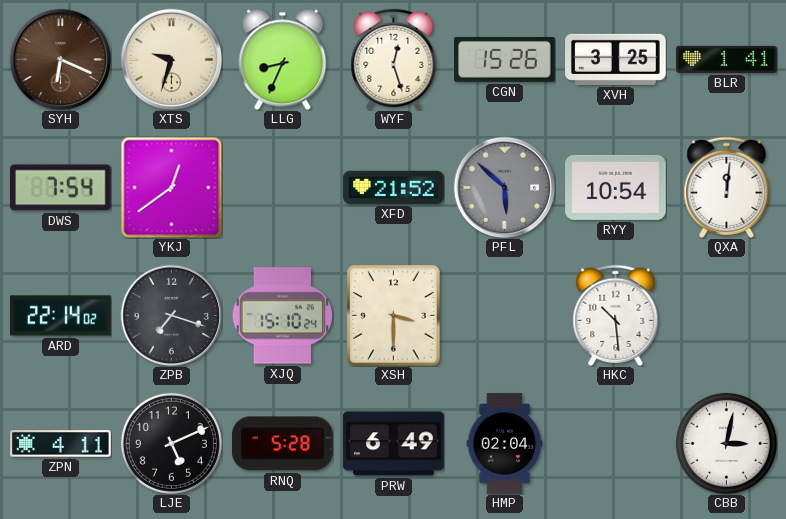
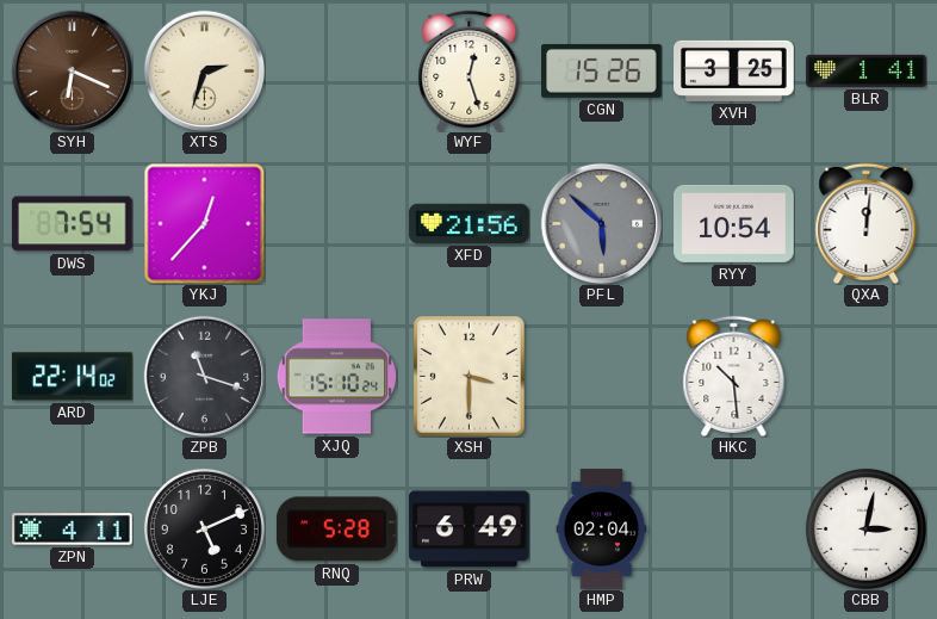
XTS: 9:33 -> 2:33 (204, 70)
LLG: 8:34 -> none (283, 59)
YKJ: 12:39 -> 12:37 (204, 223)
XFD: 21:52 -> 21:56 (470, 223)
ZPB: 7:18 -> 11:18 (204, 376)
